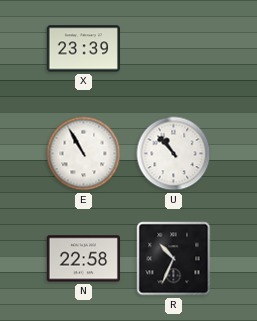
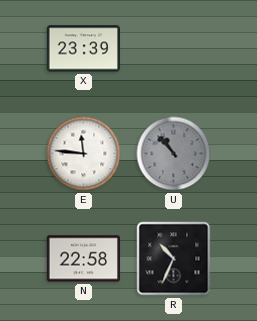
E: 10:55 -> 11:46 (84, 154)
U dial: white -> grey (174, 154)
